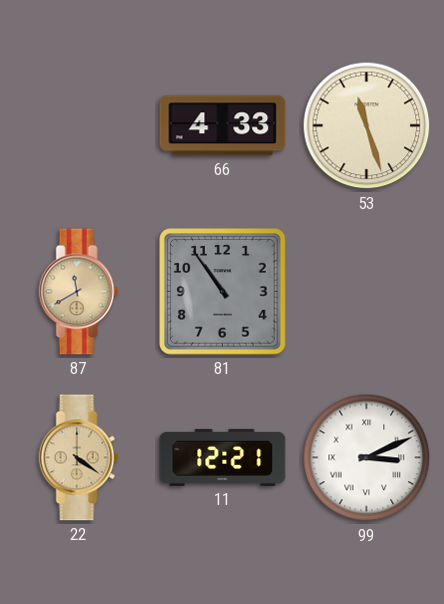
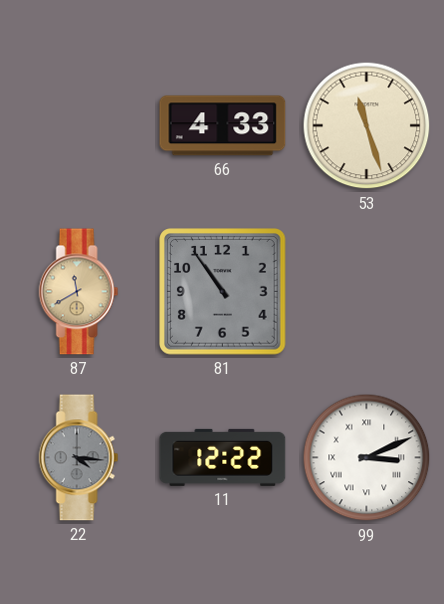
22: 4:21 -> 4:16 (79, 458)
22 dial: champagne -> grey (79, 458)
11: 12:21 -> 12:22 (223, 457)
